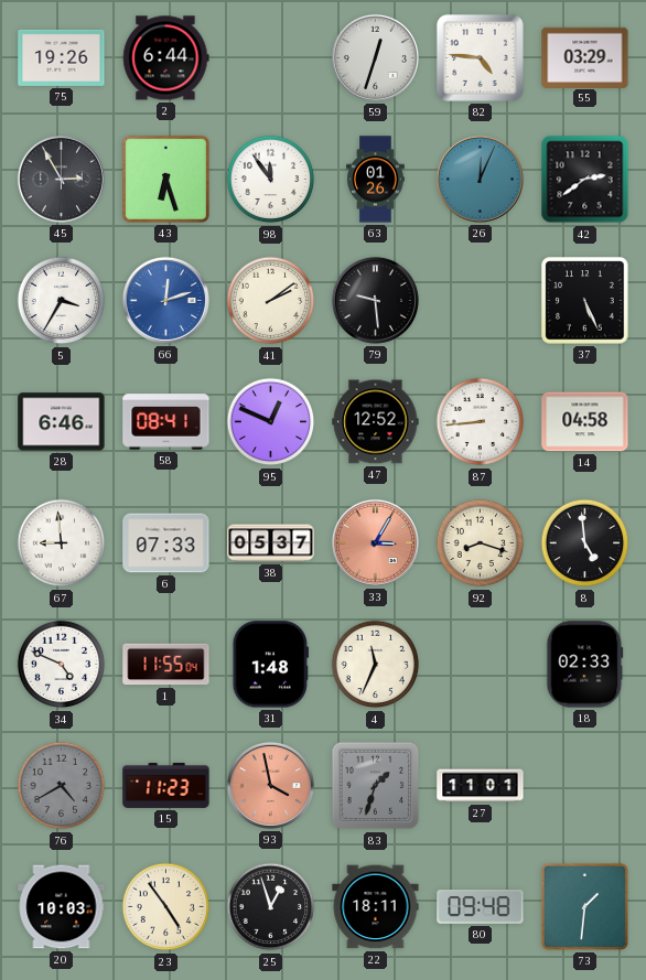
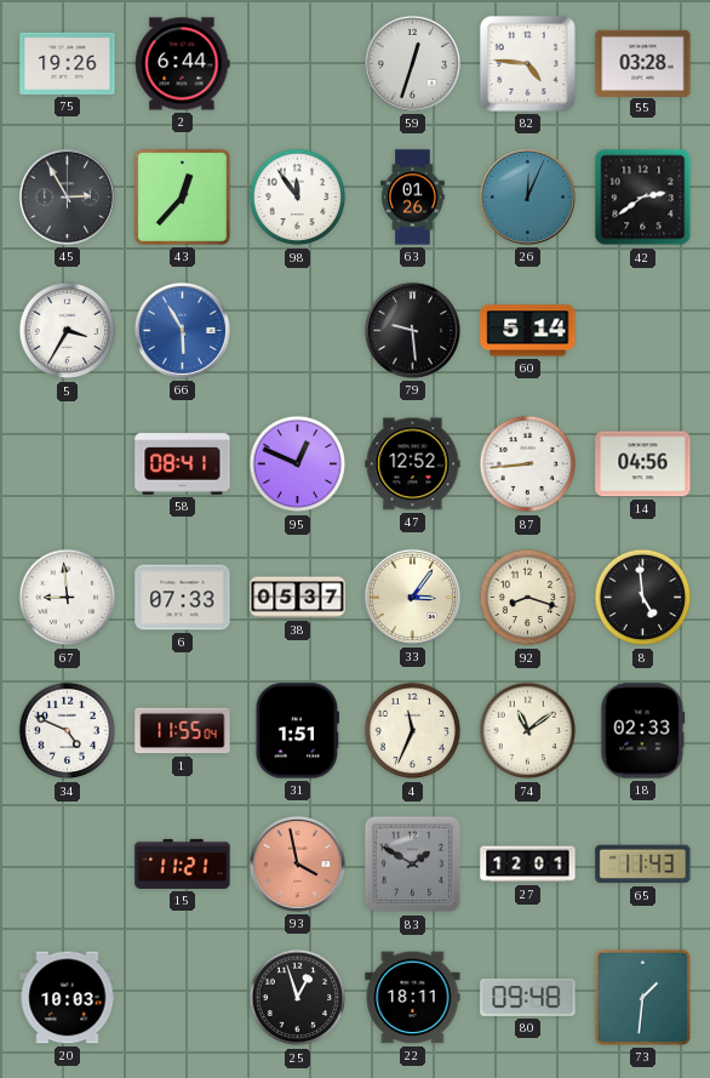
55: 03:29 -> 03:28 (643, 63)
43: 6:27 -> 12:37 (182, 196)
66: 12:12 -> 5:55 (182, 330)
41: 2:09 -> none (271, 301)
60: none -> 5:14 (528, 331)
37: 5:26 -> none (585, 301)
28: 6:46 -> none (62, 422)
14: 04:58 -> 04:56 (643, 464)
33: 3:05 -> 3:06 (412, 597)
33 dial: salmon -> cream (412, 597)
31: 1:48 -> 1:51 (297, 731)
74: none -> 11:09 (528, 731)
76: 4:40 -> none (62, 786)
15: 11:23 -> 11:21 (183, 863)
83: 1:33 -> 1:50 (413, 865)
27: 11:01 -> 12:01 (528, 865)
65: none -> 11:43 (643, 865)
23: 4:54 -> none (166, 907)
